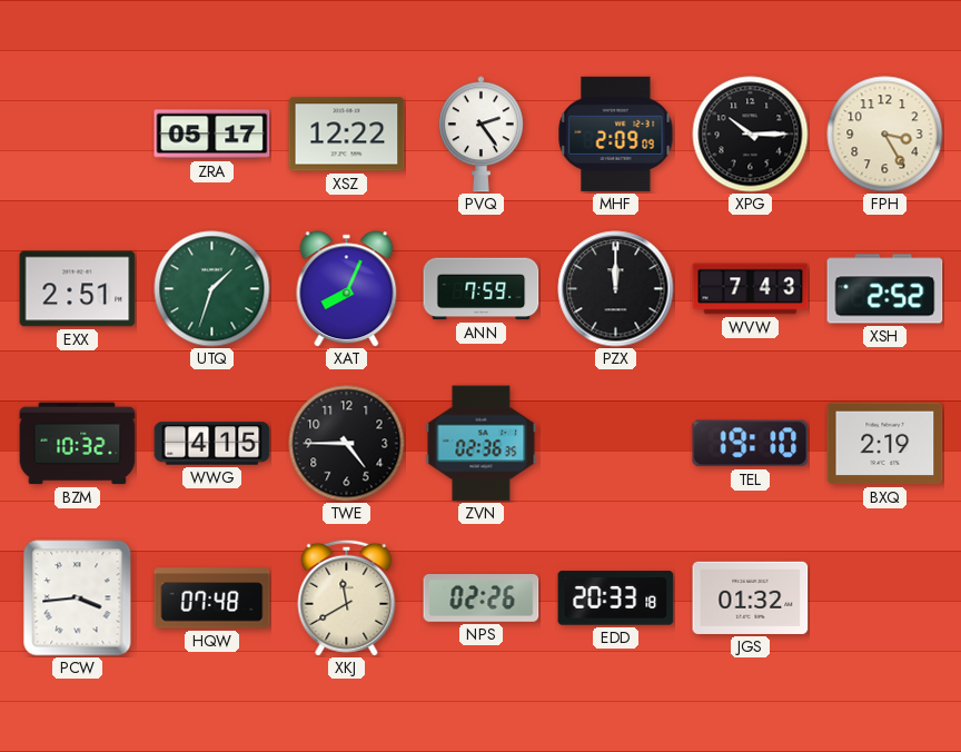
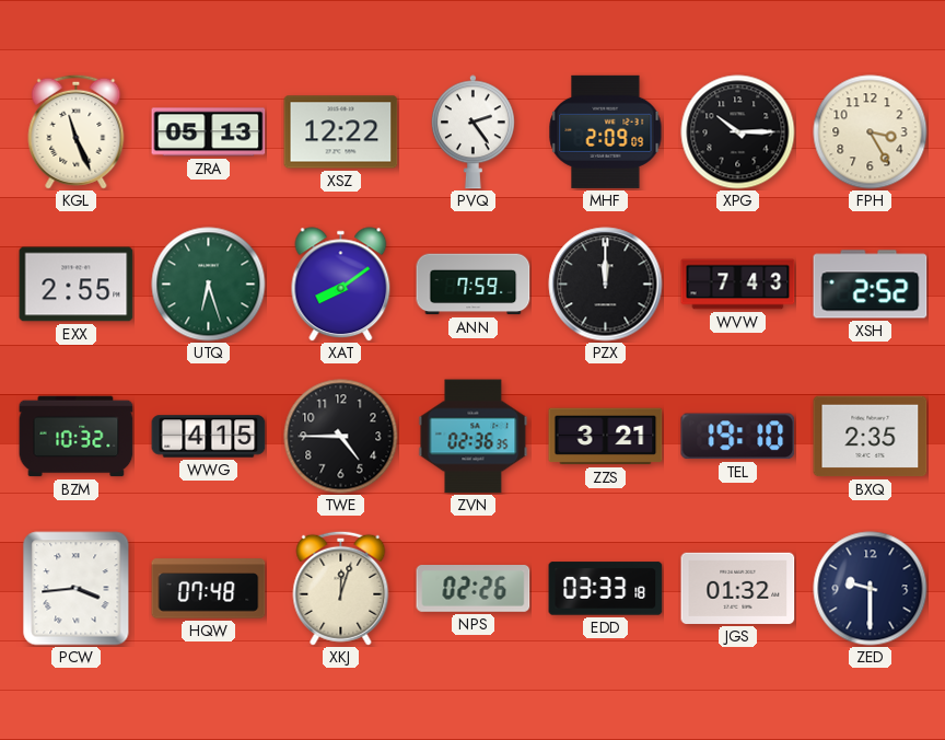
KGL: none -> 11:26 (77, 131)
ZRA: 05:17 -> 05:13 (209, 132)
EXX: 2:51 -> 2:55 (77, 285)
UTQ: 1:33 -> 6:27 (209, 285)
XAT: 8:04 -> 8:09 (341, 285)
ZZS: none -> 3:21 (606, 437)
BXQ: 2:19 -> 2:35 (871, 437)
XKJ: 11:40 -> 12:03 (341, 588)
EDD: 20:33 -> 03:33 (606, 589)
ZED: none -> 9:30 (871, 589)
